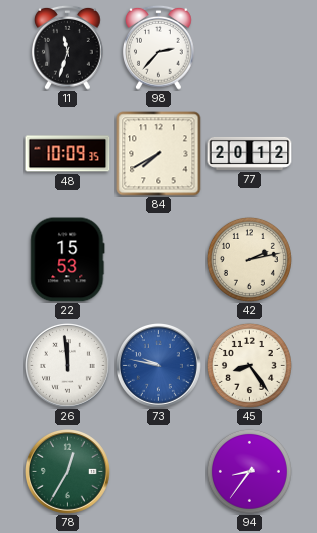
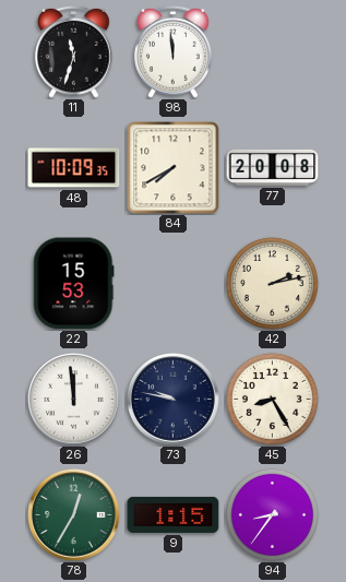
98: 2:37 -> 11:59 (174, 51)
77: 20:12 -> 20:08 (273, 167)
73 dial: blue -> navy (174, 400)
45: 8:24 -> 8:25 (272, 399)
9: none -> 1:15 (174, 514)
